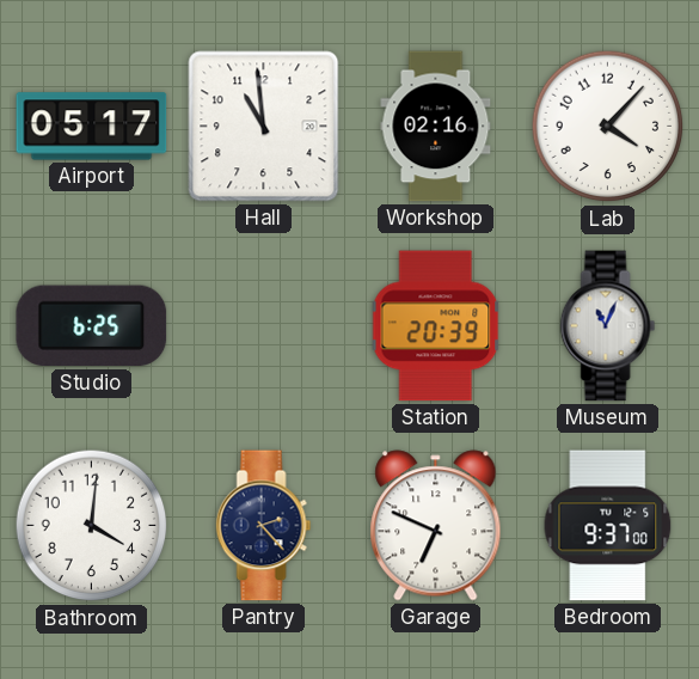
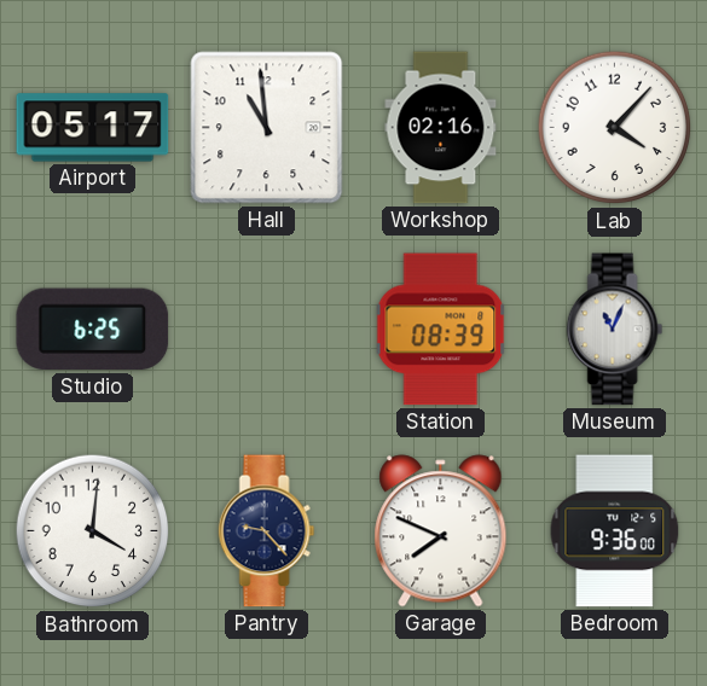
Station: 20:39 -> 08:39 (441, 330)
Pantry: 2:23 -> 9:23 (267, 531)
Garage: 6:49 -> 7:49 (441, 531)
Bedroom: 9:37 -> 9:36 (615, 531)
